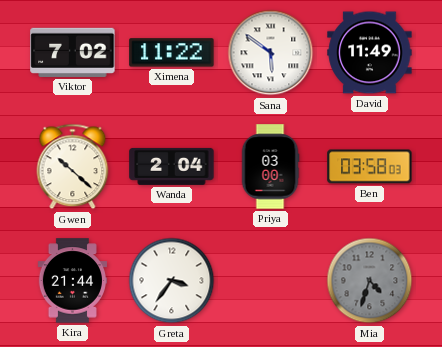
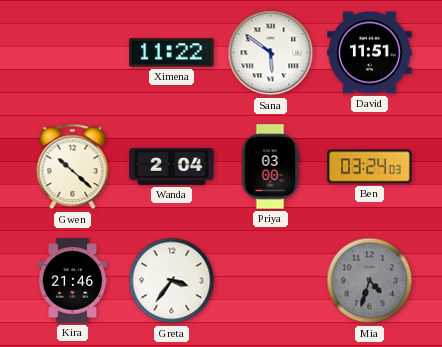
Viktor: 7:02 -> none (73, 52)
David: 11:49 -> 11:51 (370, 53)
Ben: 03:58 -> 03:24 (370, 167)
Kira: 21:44 -> 21:46 (73, 281)
